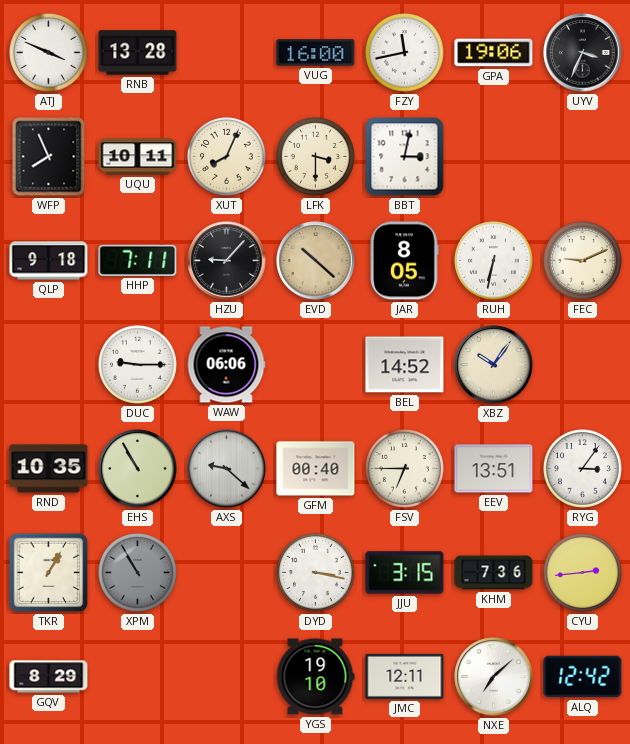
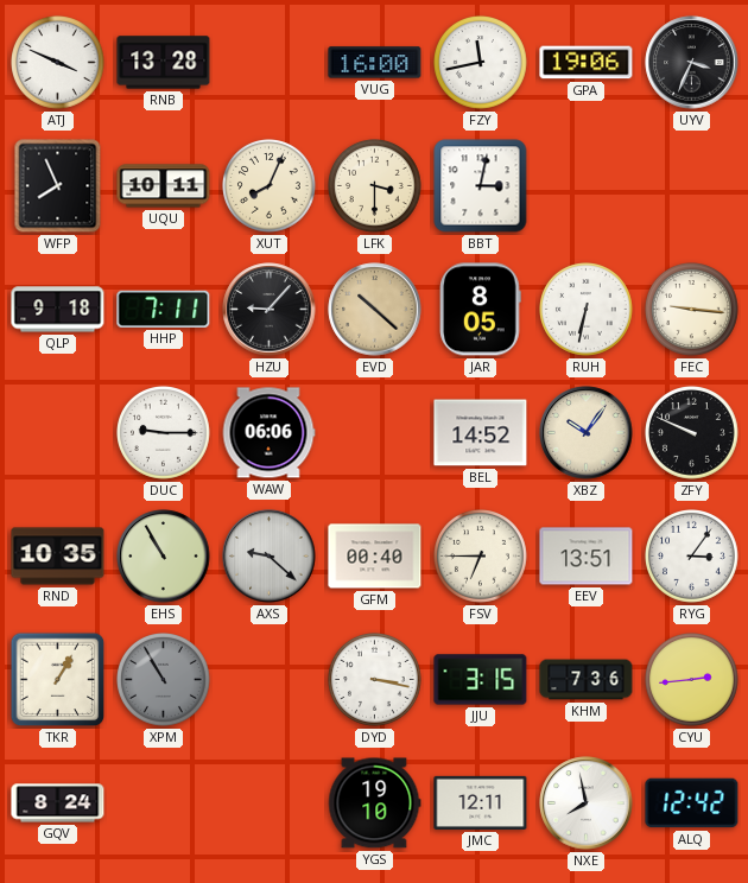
FEC: 9:11 -> 9:16 (692, 310)
ZFY: none -> 9:49 (692, 433)
GQV: 8:29 -> 8:24 (58, 803)
NXE: 7:08 -> 7:58 (587, 803)
